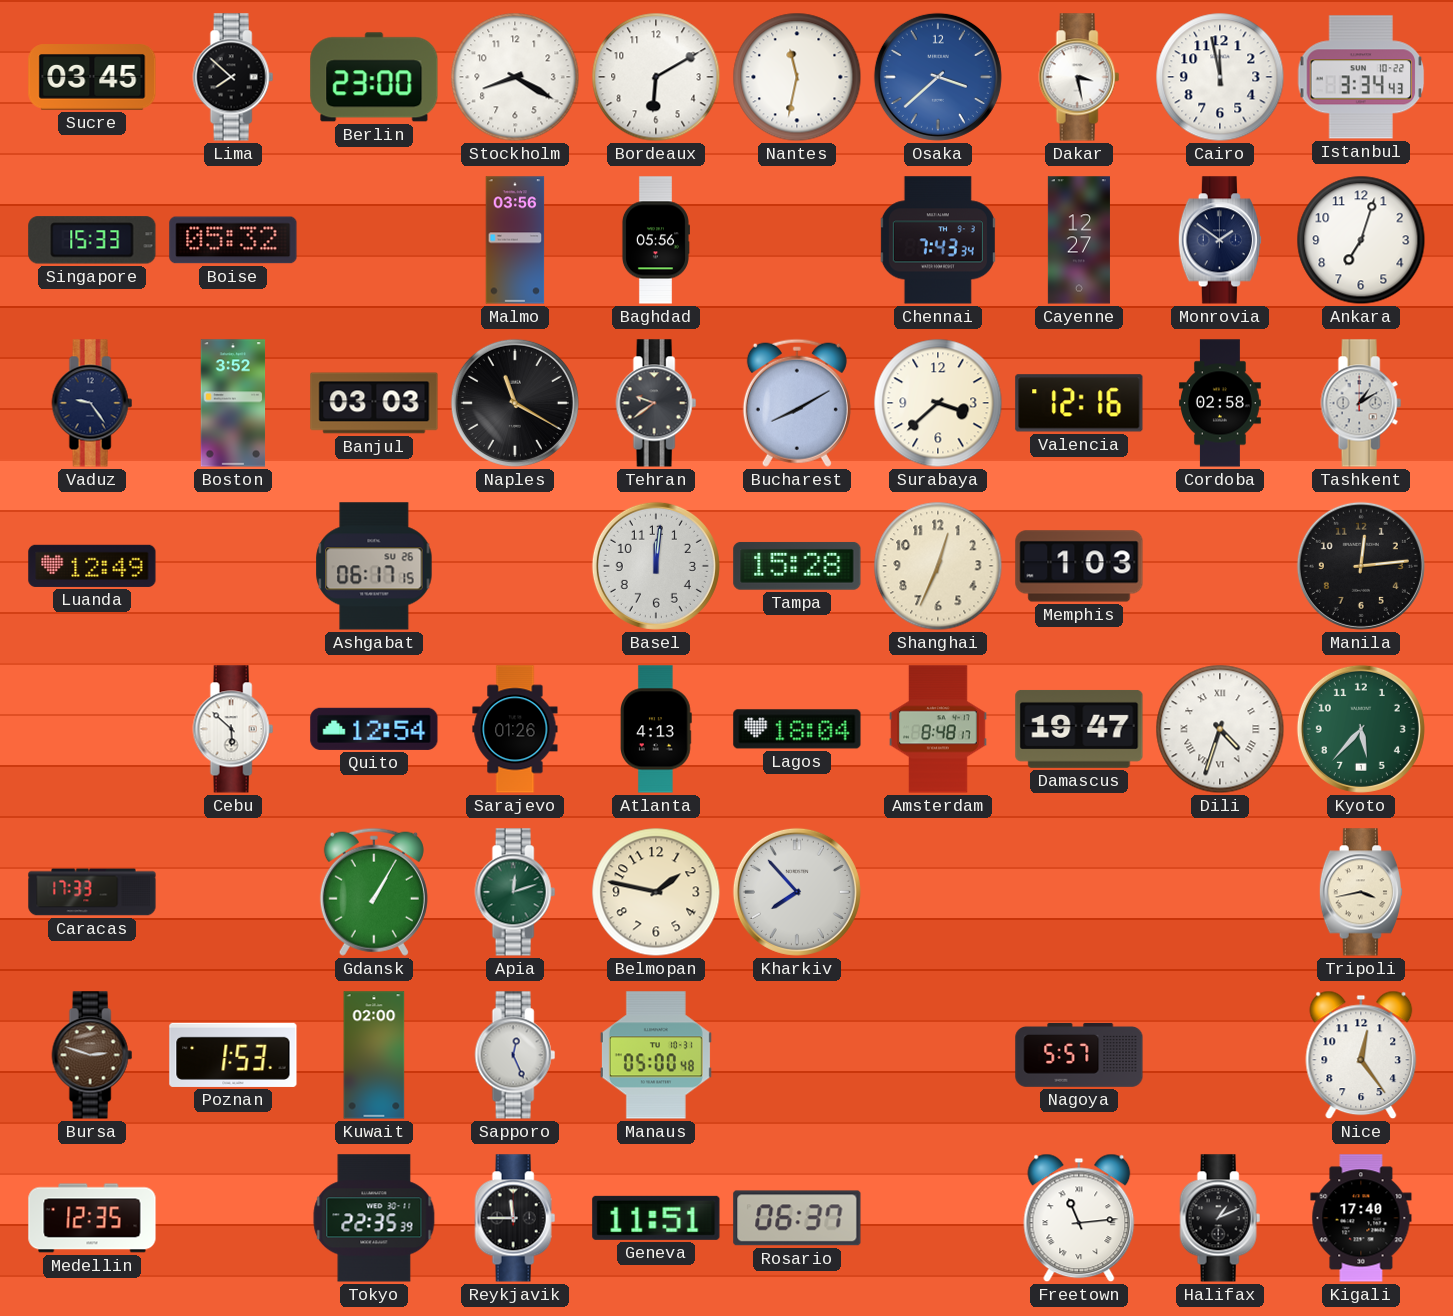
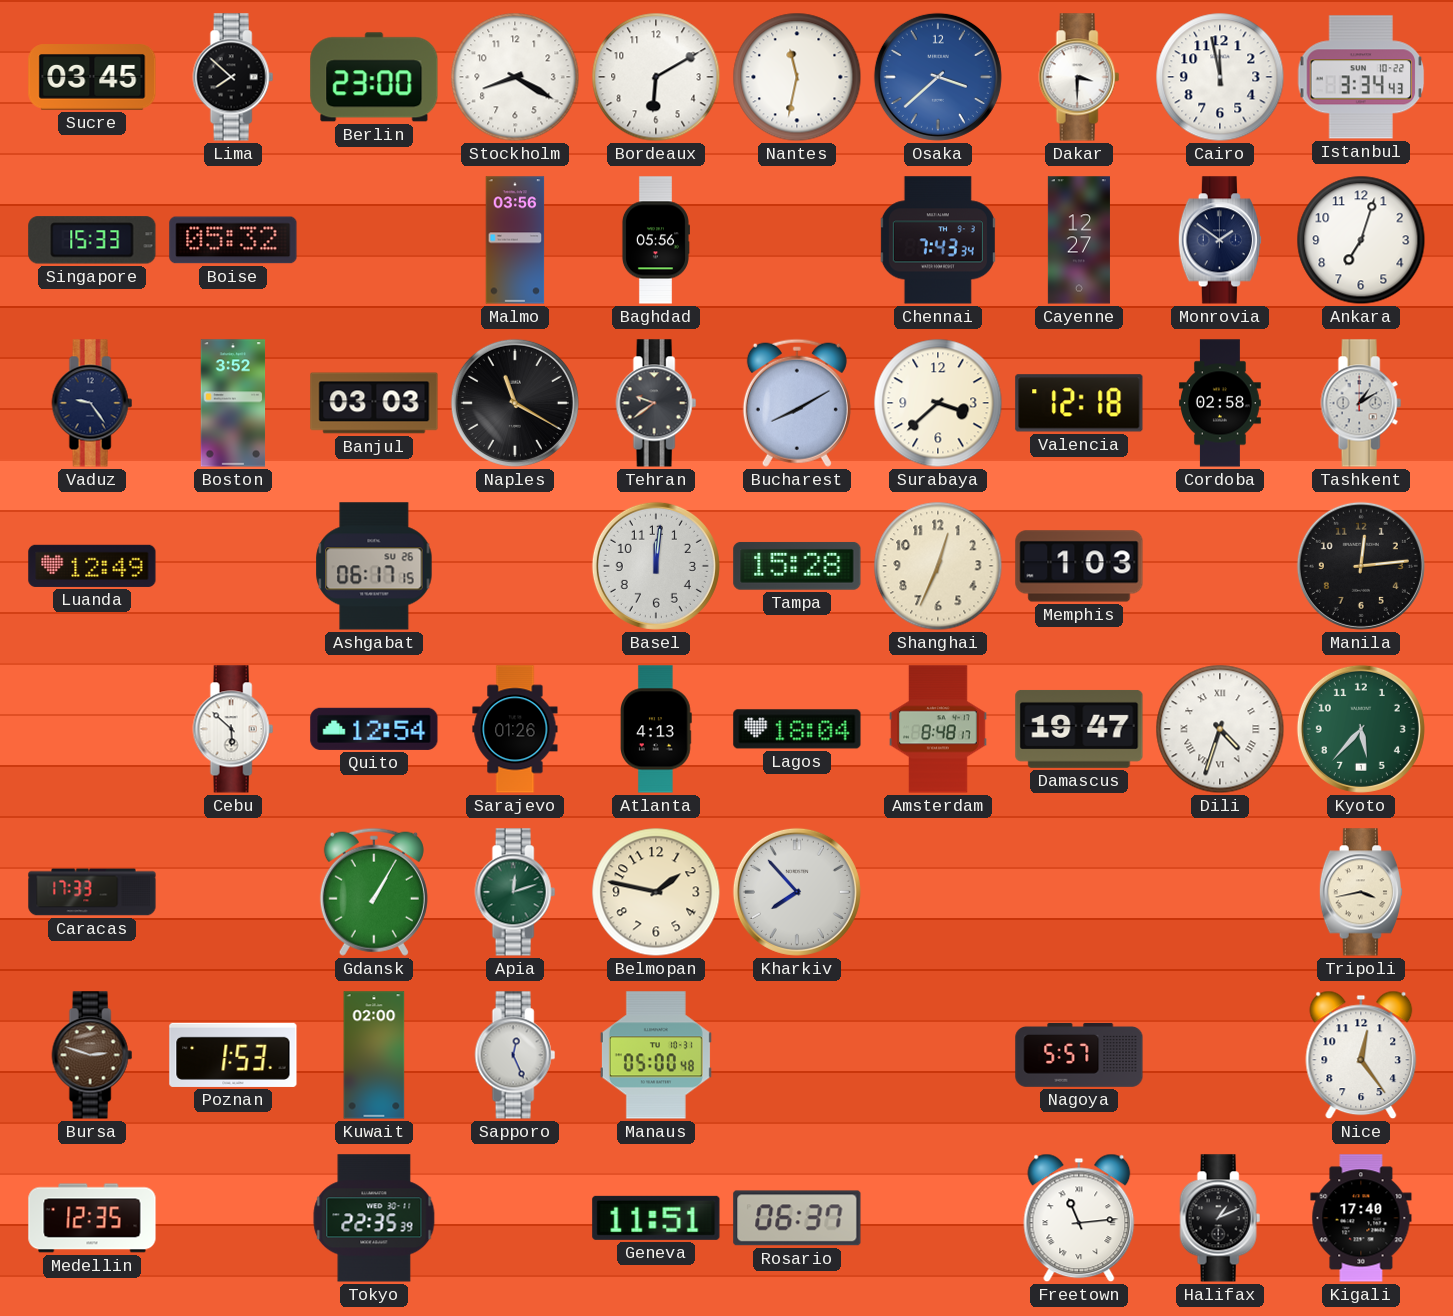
Dakar: 3:28 -> 3:30 (1079, 77)
Valencia: 12:16 -> 12:18 (1079, 403)
Reykjavik: 11:45 -> none (515, 1218)
